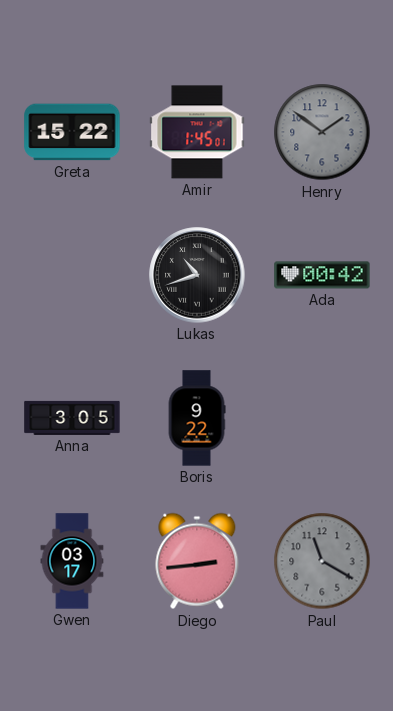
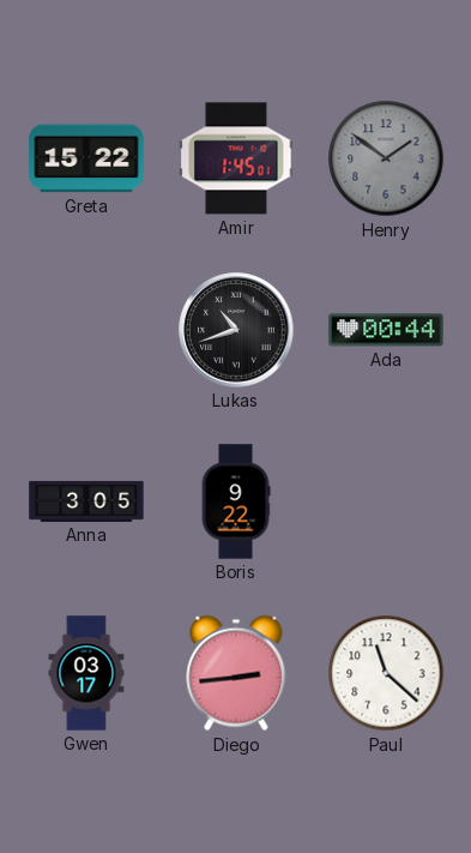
Ada: 00:42 -> 00:44 (386, 330)
Paul: 11:20 -> 11:22 (386, 673)
Paul dial: grey -> white (386, 673)
